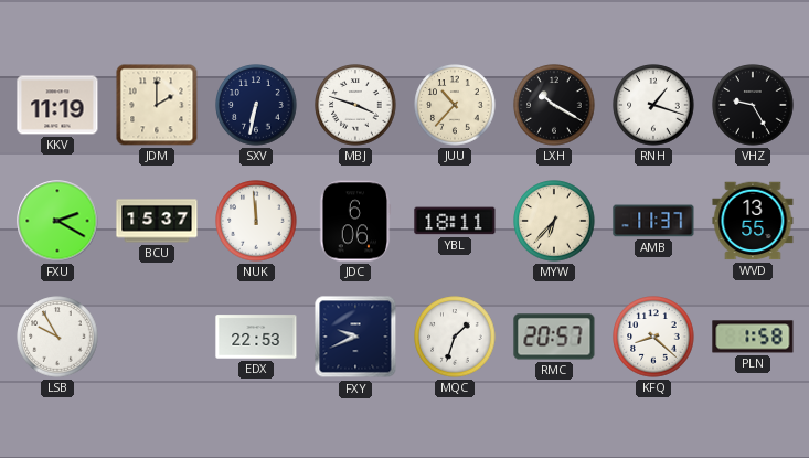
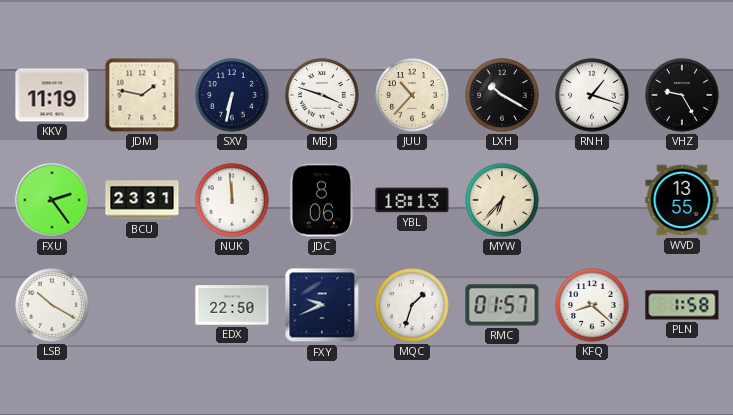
JDM: 2:00 -> 1:47 (142, 95)
FXU: 2:20 -> 2:24 (52, 200)
BCU: 15:37 -> 23:31 (142, 200)
JDC: 6:06 -> 8:06 (322, 200)
YBL: 18:11 -> 18:13 (412, 200)
AMB: 11:37 -> none (653, 221)
LSB: 9:55 -> 10:20 (52, 305)
EDX: 22:53 -> 22:50 (232, 305)
RMC: 20:57 -> 01:57 (502, 305)
